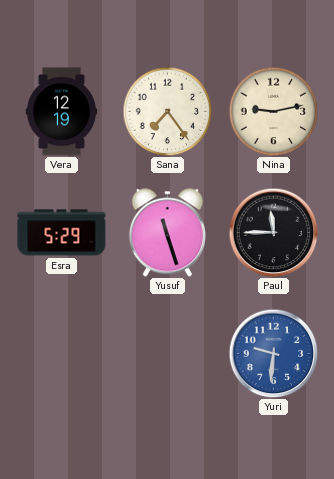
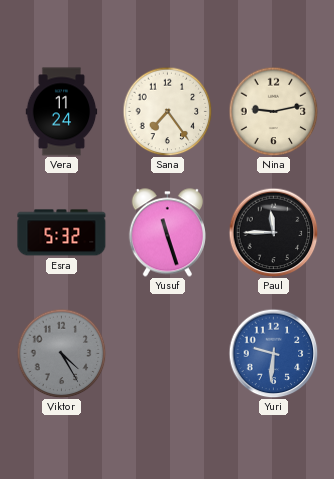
Vera: 12:19 -> 11:24 (62, 112)
Esra: 5:29 -> 5:32 (62, 233)
Viktor: none -> 4:25 (61, 353)
